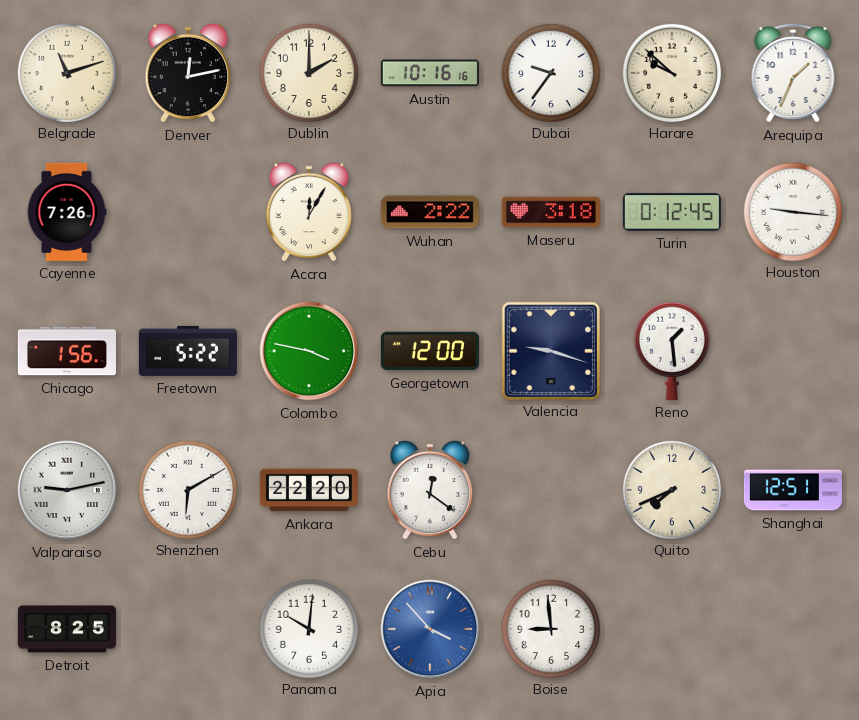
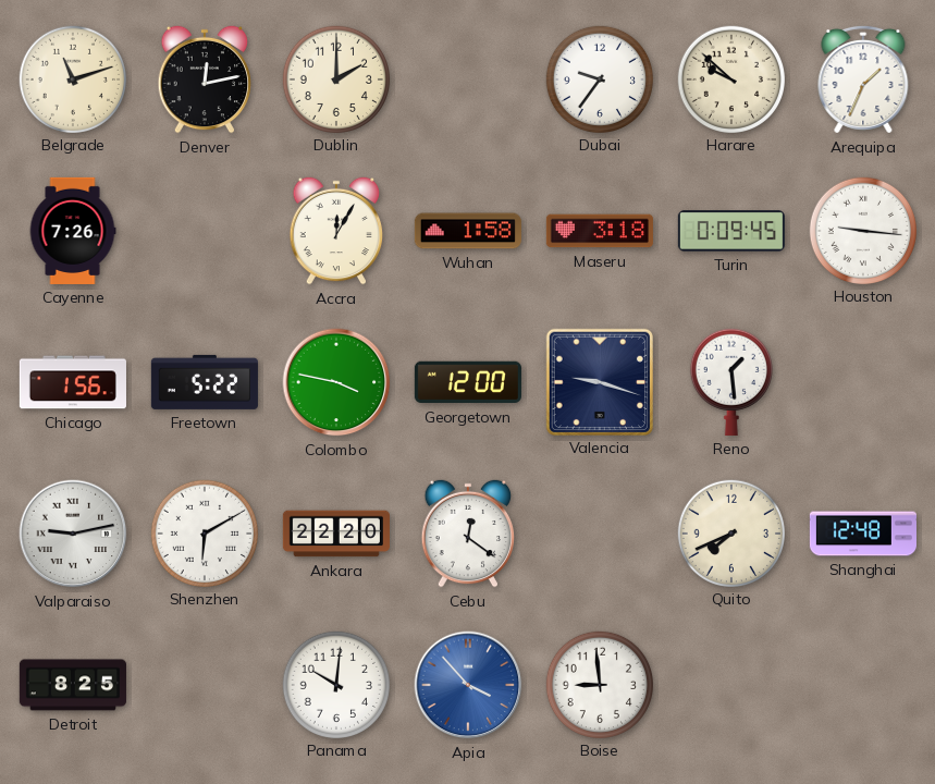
Austin: 10:16 -> none (430, 73)
Wuhan: 2:22 -> 1:58 (468, 231)
Turin: 0:12 -> 0:09 (731, 231)
Shanghai: 12:51 -> 12:48 (863, 534)
